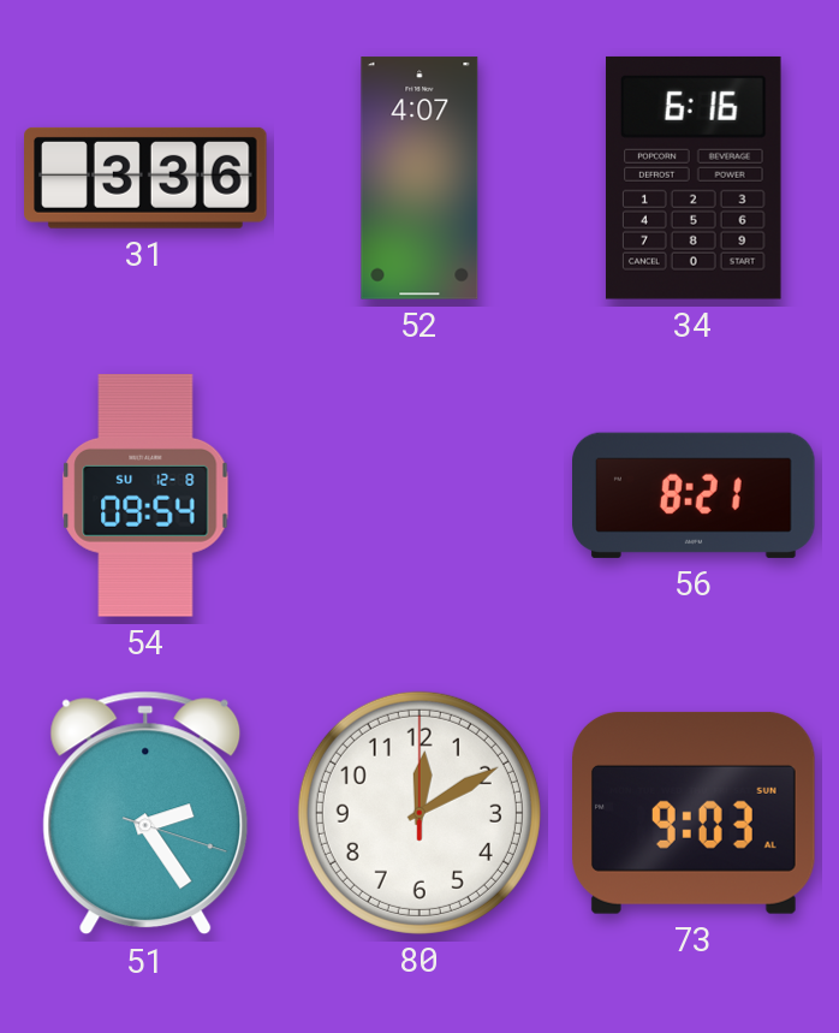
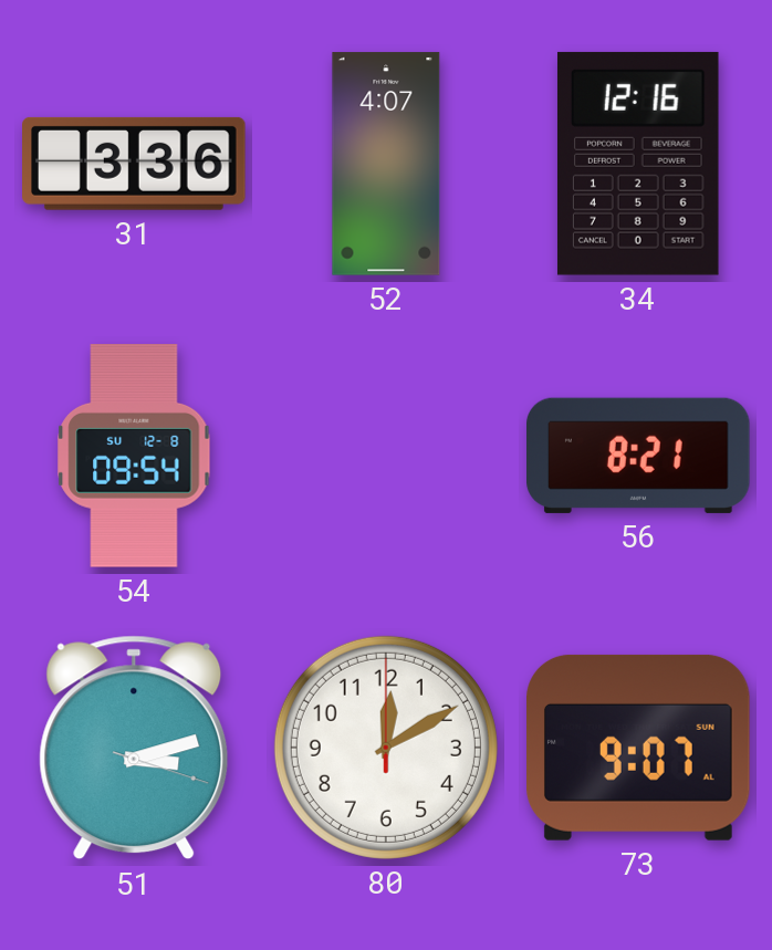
34: 6:16 -> 12:16 (638, 164)
51: 2:24 -> 3:12 (134, 748)
73: 9:03 -> 9:07 (639, 748)
